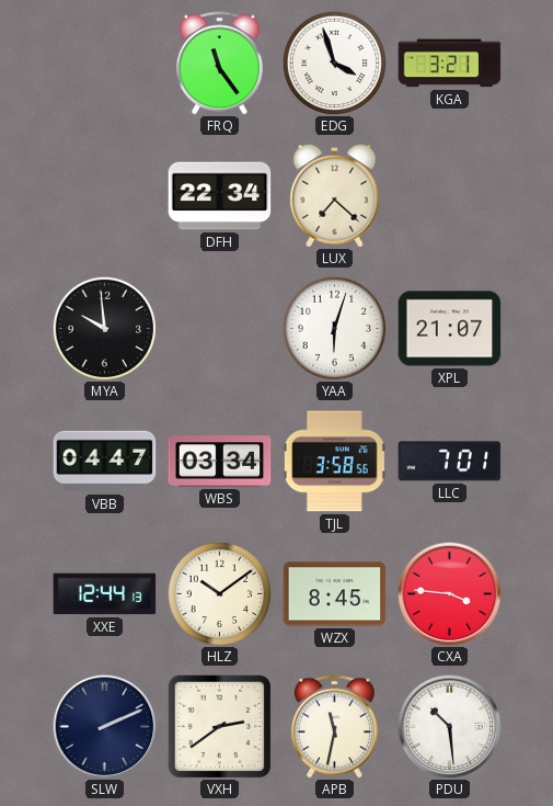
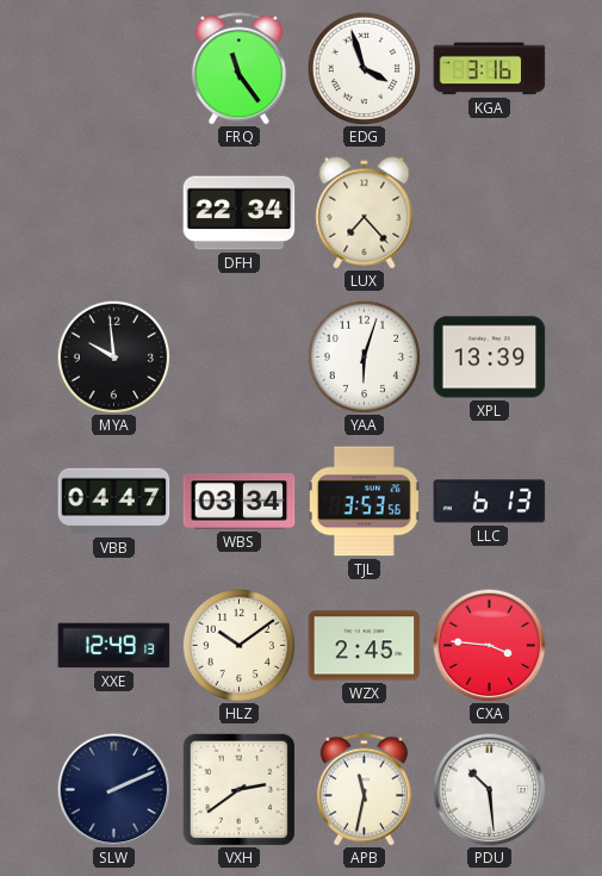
KGA: 3:21 -> 3:16 (490, 69)
LUX: 7:22 -> 7:23 (365, 213)
XPL: 21:07 -> 13:39 (490, 358)
TJL: 3:58 -> 3:53 (364, 502)
LLC: 7:01 -> 6:13 (490, 502)
XXE: 12:44 -> 12:49 (114, 646)
WZX: 8:45 -> 2:45 (365, 646)
